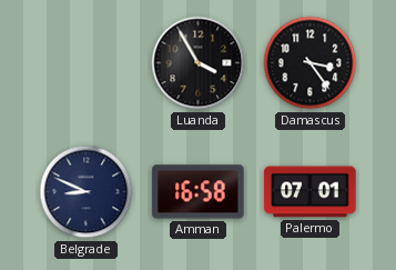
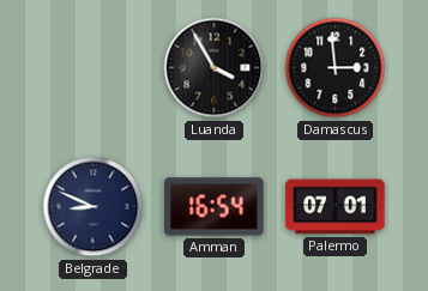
Damascus: 3:24 -> 2:59 (336, 68)
Amman: 16:58 -> 16:54 (215, 207)
